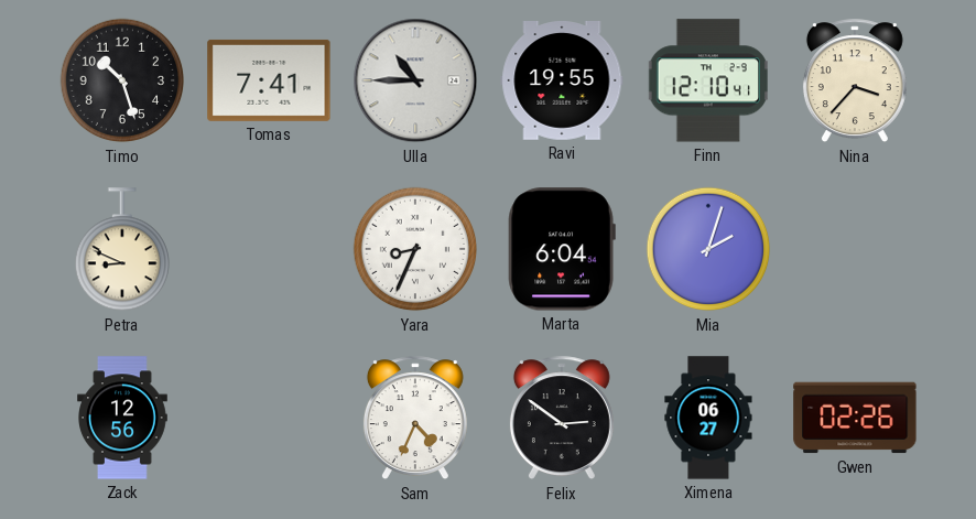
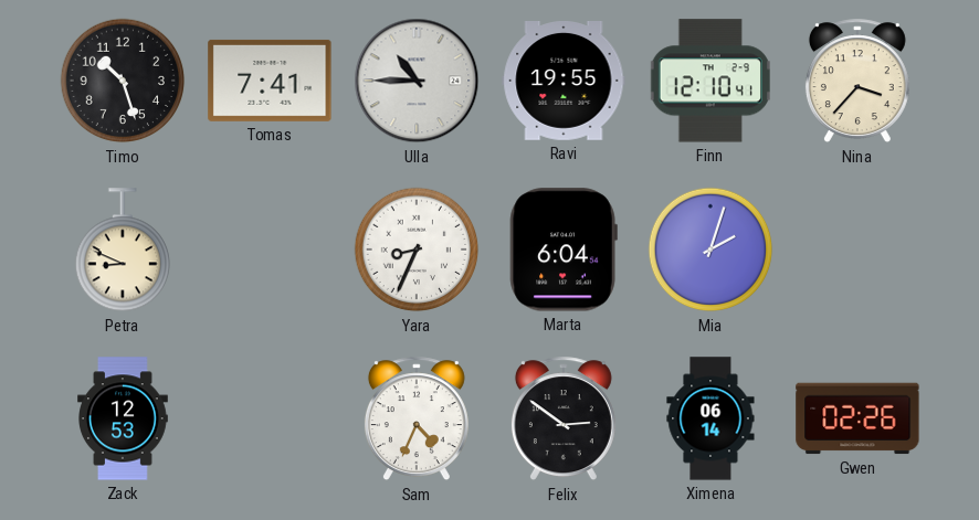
Zack: 12:56 -> 12:53 (124, 418)
Ximena: 06:27 -> 06:14 (710, 418)
